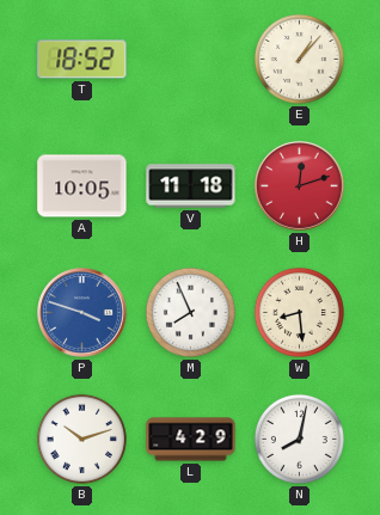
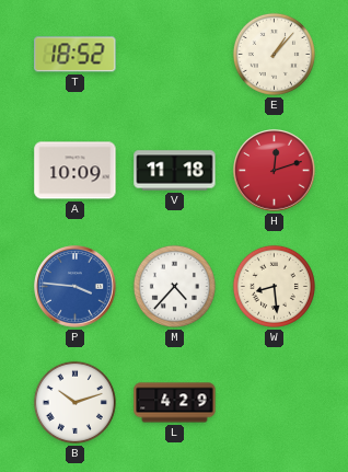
A: 10:05 -> 10:09 (76, 171)
P: 3:48 -> 3:46 (76, 287)
M: 7:56 -> 4:37 (174, 286)
N: 8:02 -> none (299, 439)
